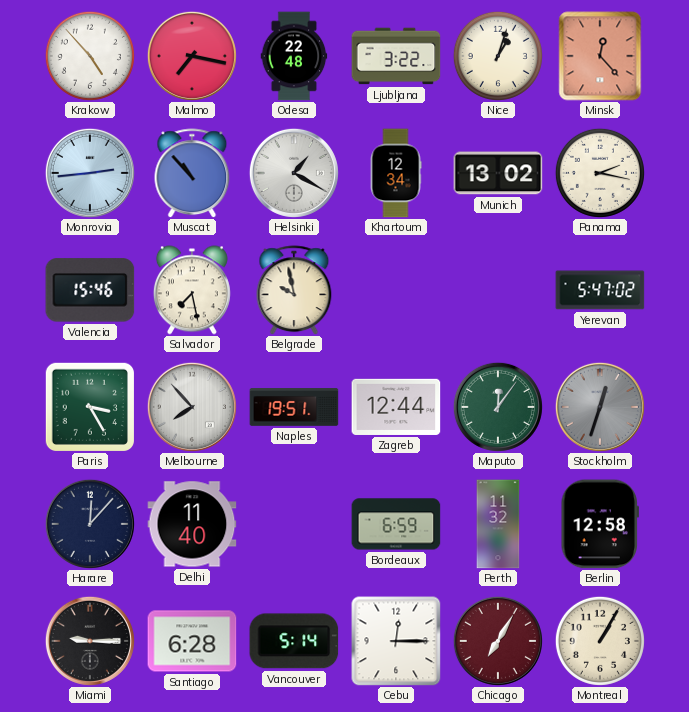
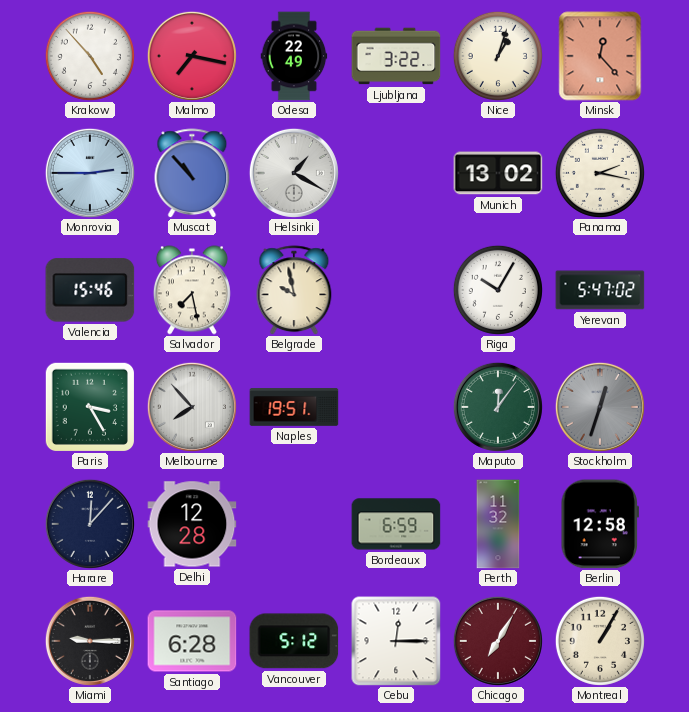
Odesa: 22:48 -> 22:49 (294, 56)
Monrovia: 2:44 -> 2:45 (90, 173)
Khartoum: 12:34 -> none (396, 173)
Riga: none -> 10:05 (498, 290)
Zagreb: 12:44 -> none (396, 407)
Delhi: 11:40 -> 12:28 (192, 524)
Vancouver: 5:14 -> 5:12 (294, 641)
